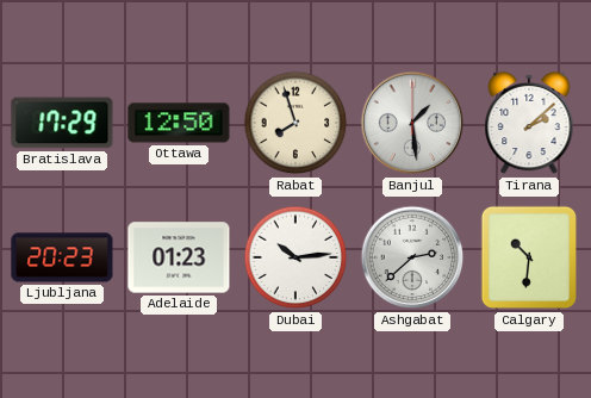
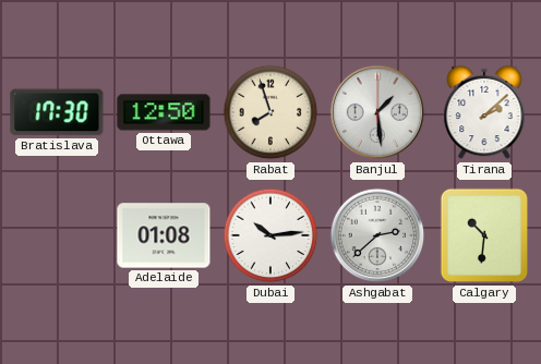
Bratislava: 17:29 -> 17:30 (57, 112)
Ljubljana: 20:23 -> none (62, 257)
Adelaide: 01:23 -> 01:08 (164, 235)
